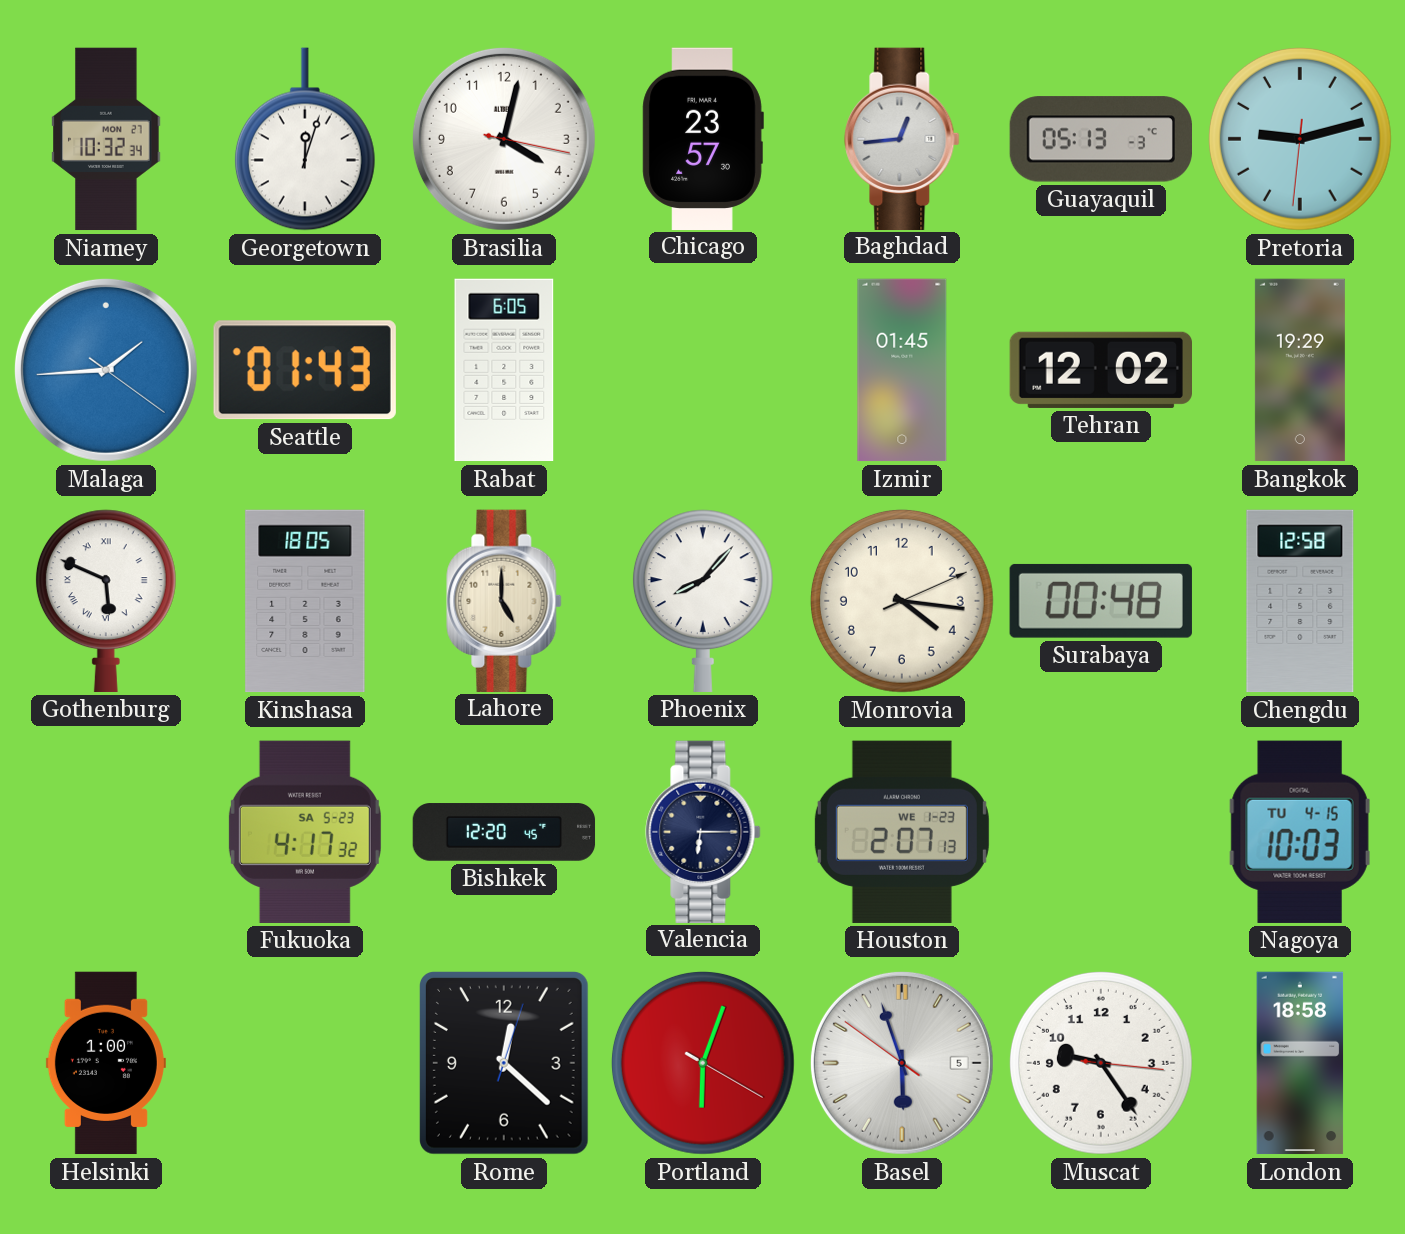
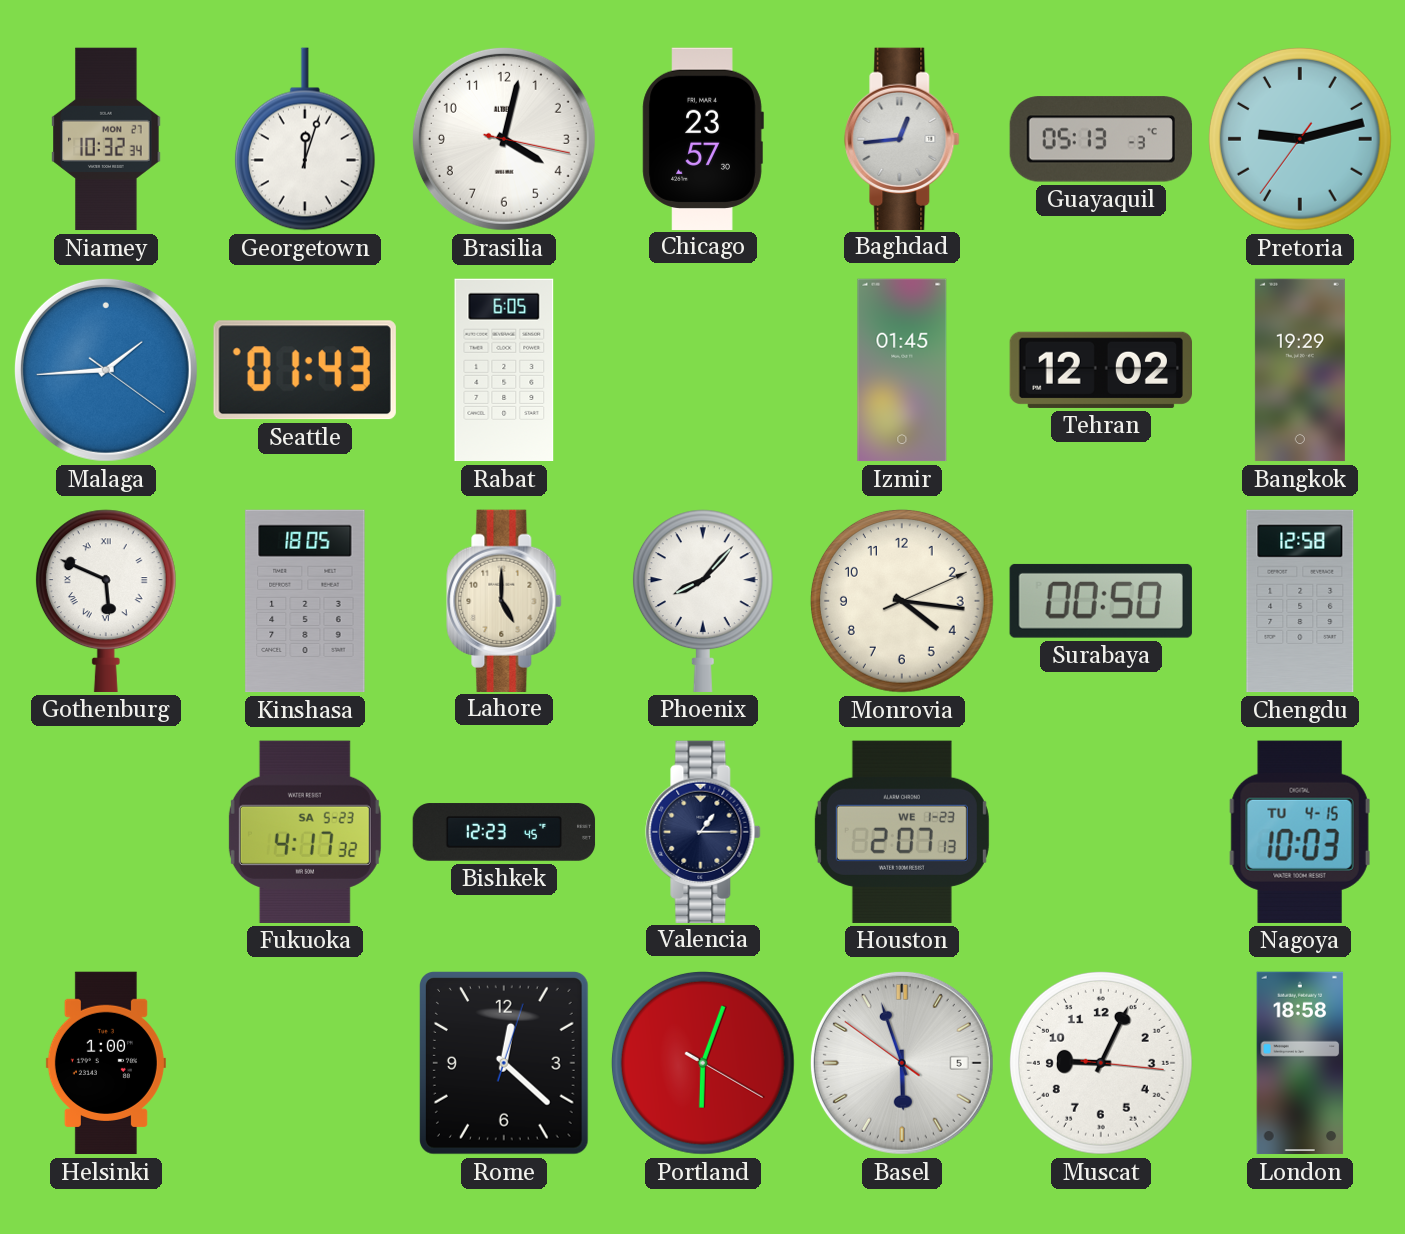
Pretoria: 9:12:31 -> 9:12:36 (1300, 139)
Surabaya: 00:48 -> 00:50 (1101, 601)
Bishkek: 12:20 -> 12:23 (504, 832)
Valencia: 6:15 -> 1:15 (703, 831)
Muscat: 9:24 -> 9:04 (1101, 1063)
